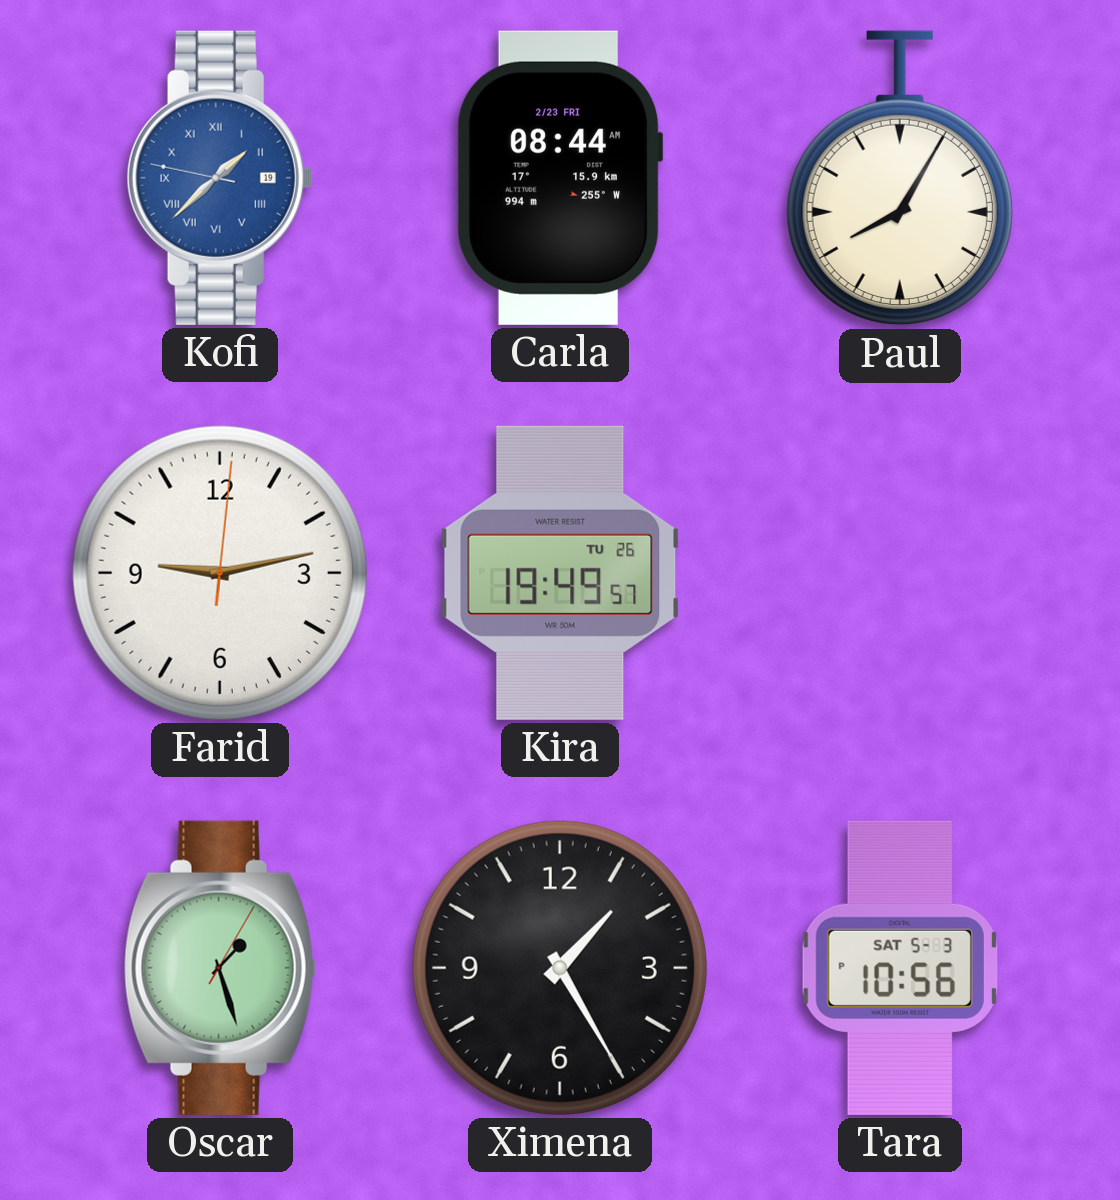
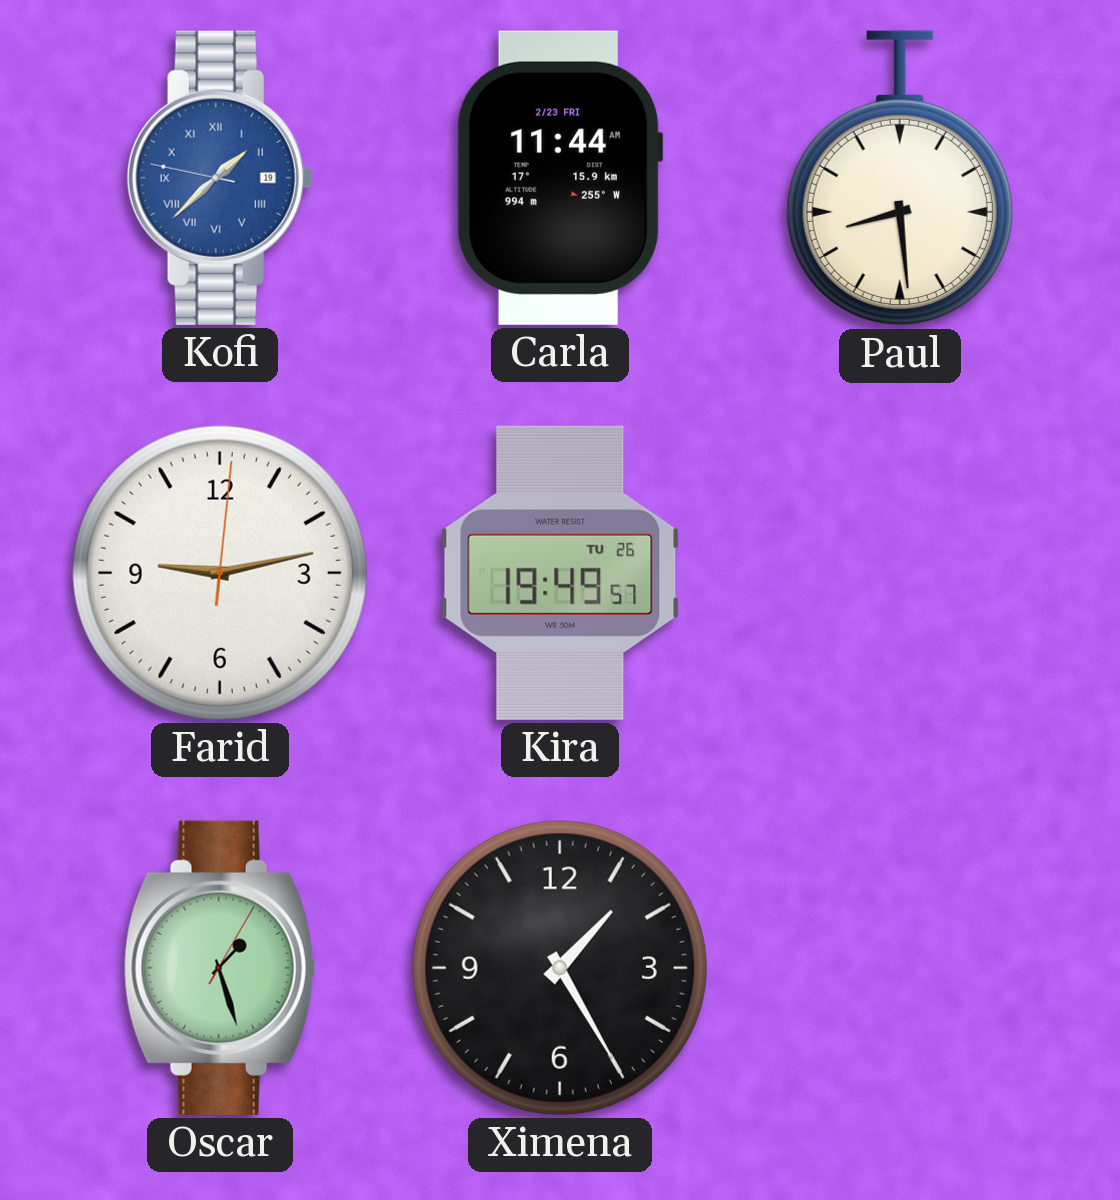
Carla: 08:44 -> 11:44 (560, 178)
Paul: 8:05 -> 8:29 (900, 178)
Tara: 10:56 -> none (900, 968)
